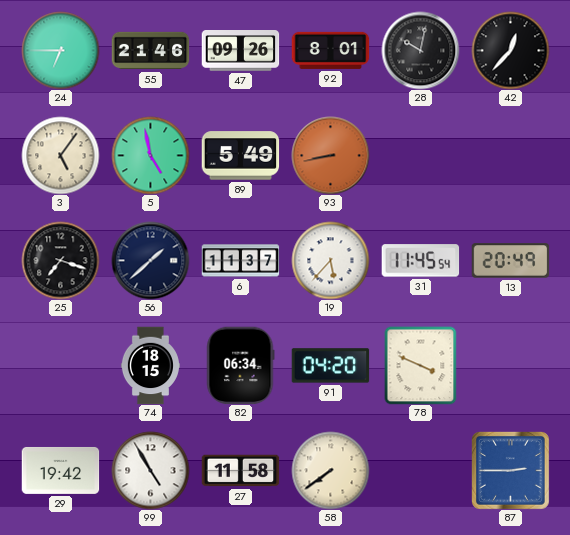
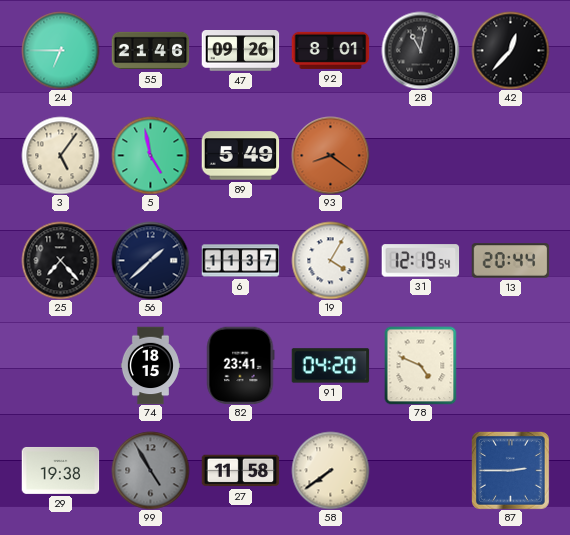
28: 10:02 -> 11:02 (420, 50)
93: 8:43 -> 8:21 (330, 155)
25: 7:18 -> 7:23 (60, 260)
19: 5:37 -> 4:05 (330, 260)
31: 11:45 -> 12:19 (420, 261)
13: 20:49 -> 20:44 (510, 261)
82: 06:34 -> 23:41 (241, 365)
78: 3:49 -> 4:49 (421, 365)
29: 19:42 -> 19:38 (60, 470)
99 dial: white -> grey (150, 470)
